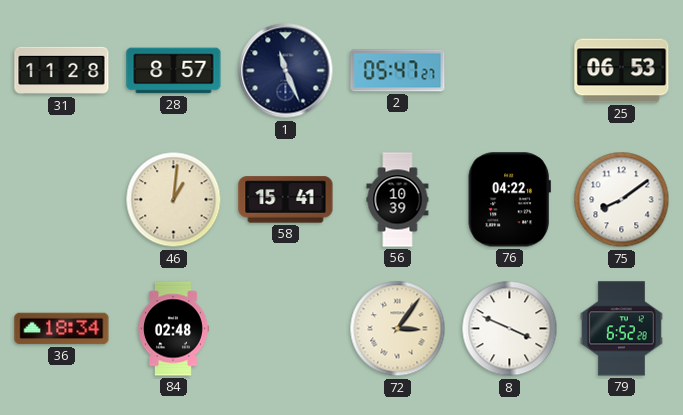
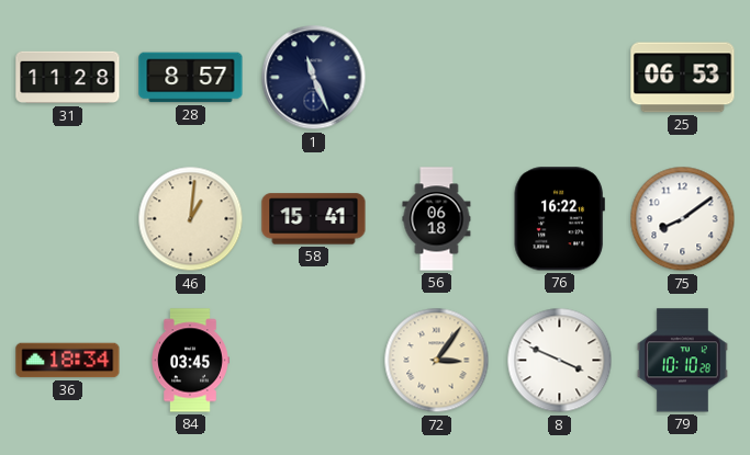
2: 05:47 -> none (398, 71)
56: 10:39 -> 06:18 (437, 219)
76: 04:22 -> 16:22 (559, 219)
84: 02:48 -> 03:45 (191, 361)
79: 6:52 -> 10:10 (682, 361)
